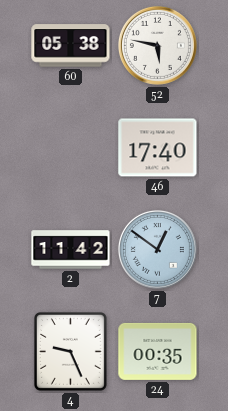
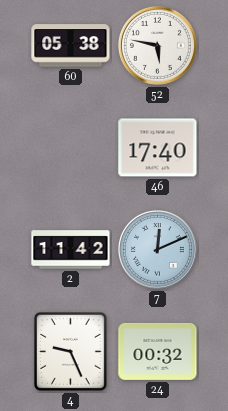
7: 12:51 -> 12:11 (157, 249)
24: 00:35 -> 00:32 (158, 351)
